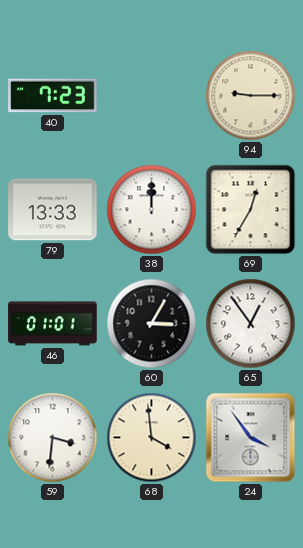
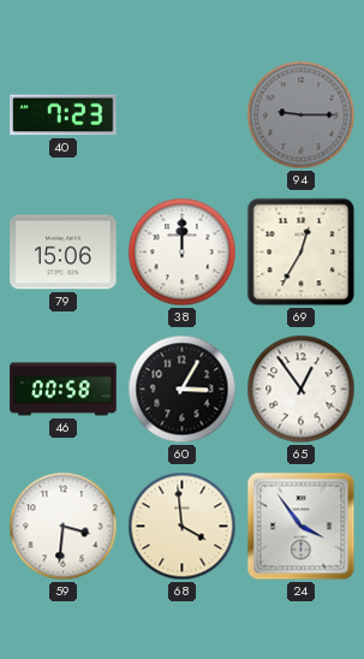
94 dial: cream -> grey (302, 115)
79: 13:33 -> 15:06 (64, 253)
46: 01:01 -> 00:58 (64, 390)
